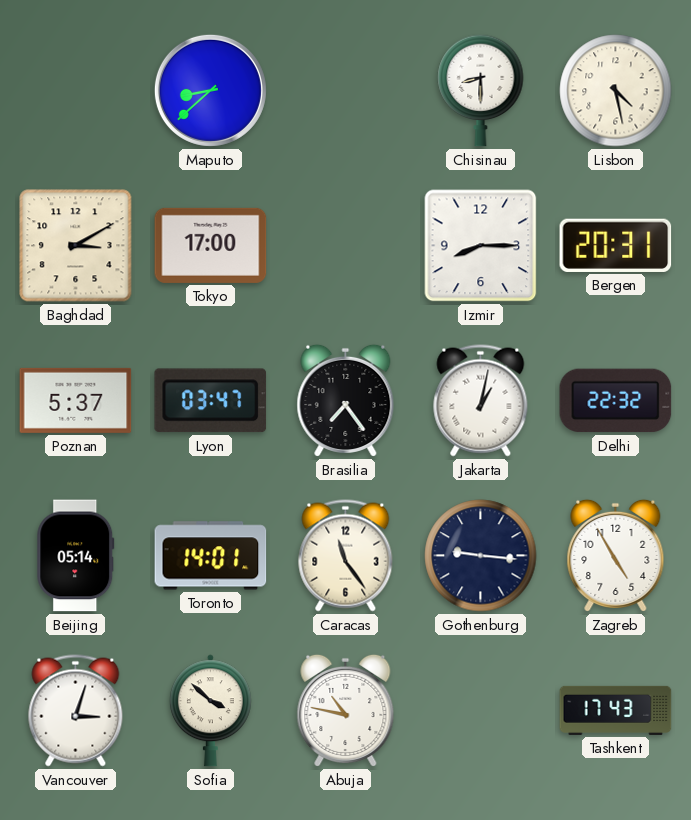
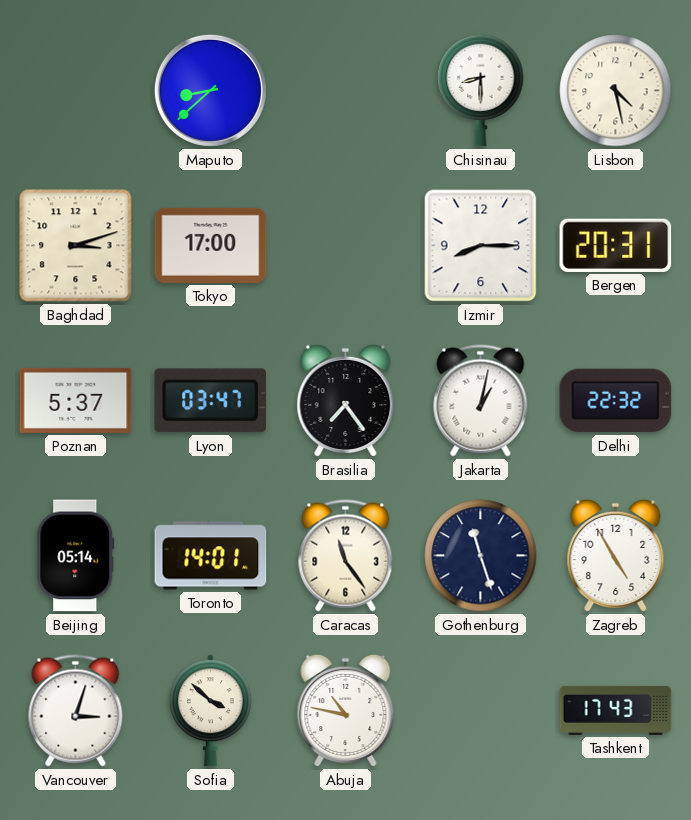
Baghdad: 3:10 -> 3:12 (76, 246)
Gothenburg: 9:16 -> 11:27 (481, 556)
